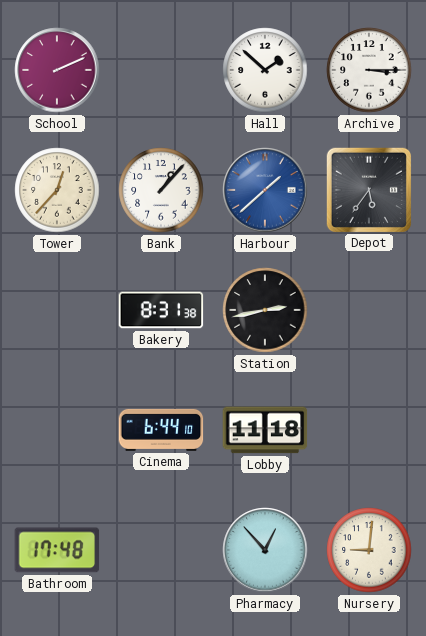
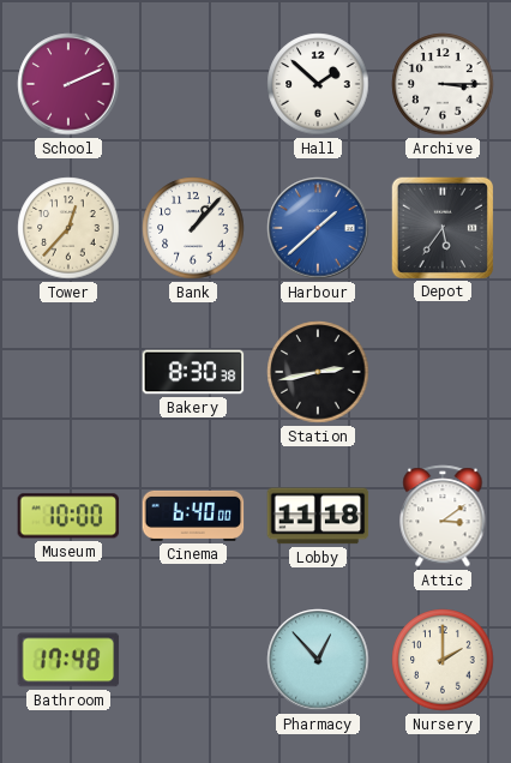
Bakery: 8:31 -> 8:30 (193, 372)
Museum: none -> 10:00 (68, 516)
Cinema: 6:44 -> 6:40 (193, 516)
Attic: none -> 3:09 (443, 516)
Nursery: 9:01 -> 2:00 (443, 660)
